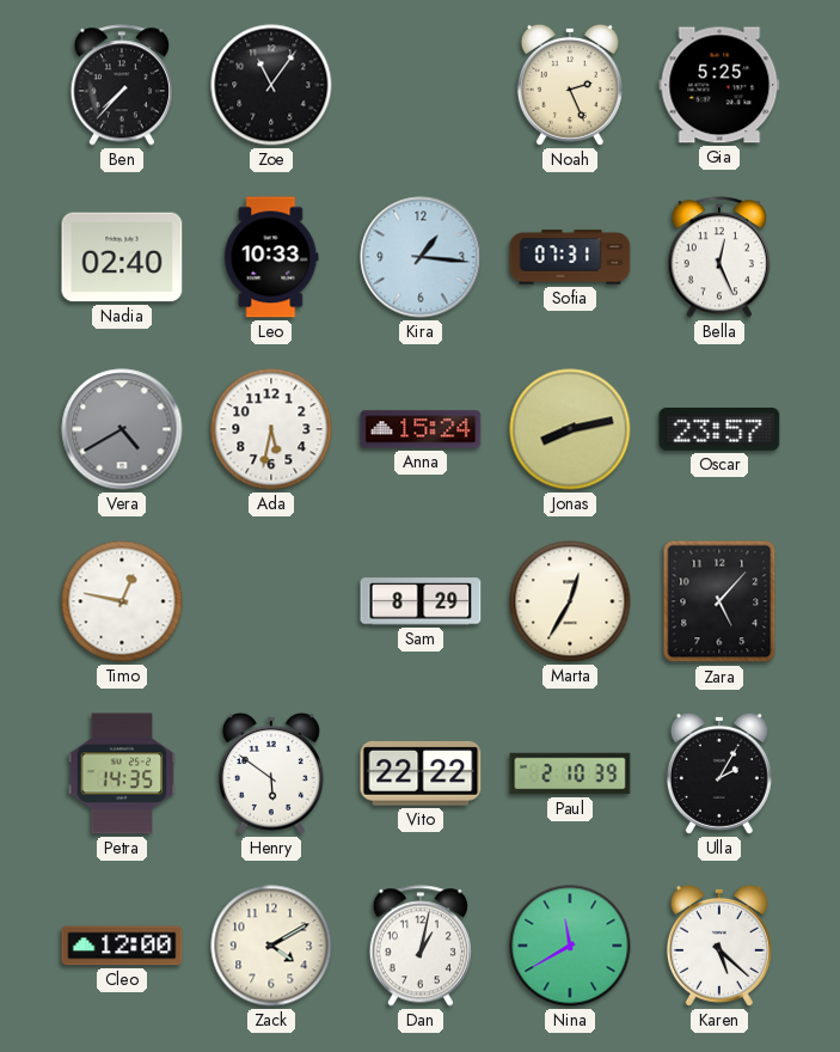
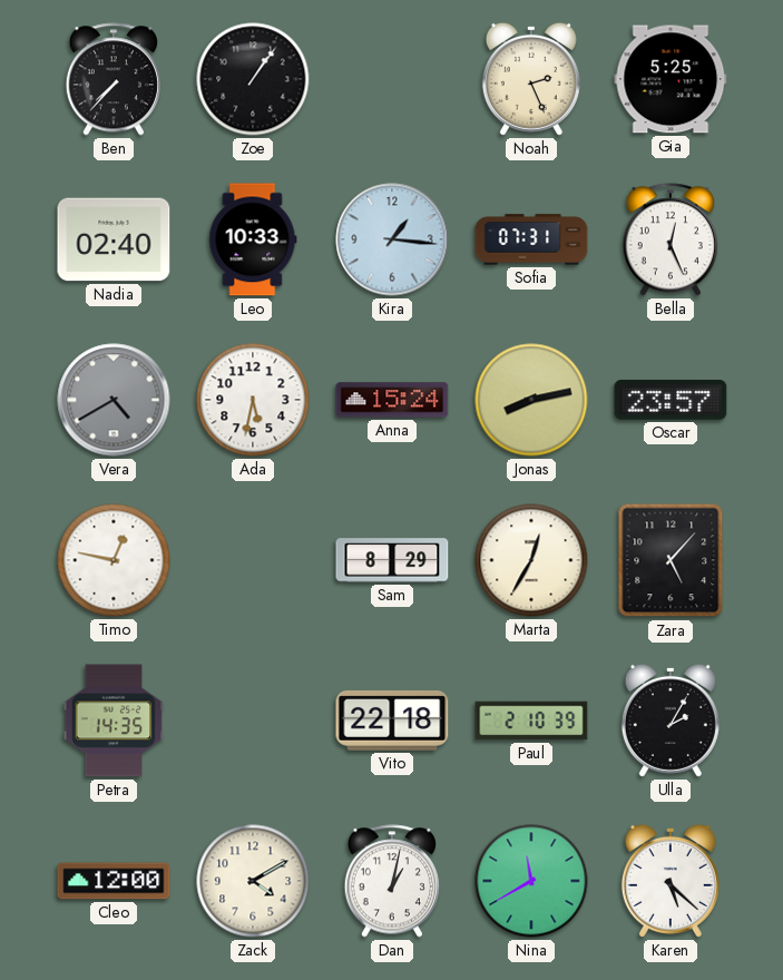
Zoe: 11:06 -> 1:06 (253, 79)
Henry: 5:51 -> none (271, 773)
Vito: 22:22 -> 22:18 (392, 721)
